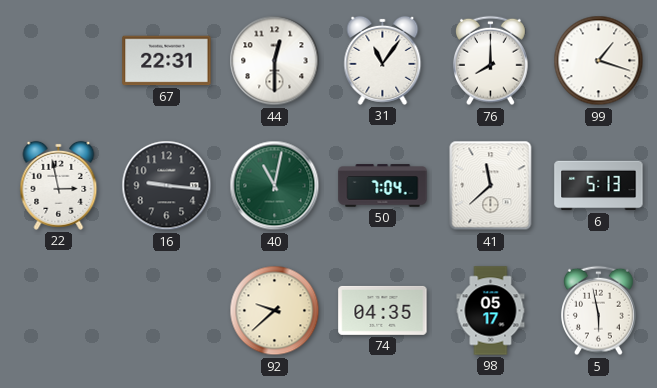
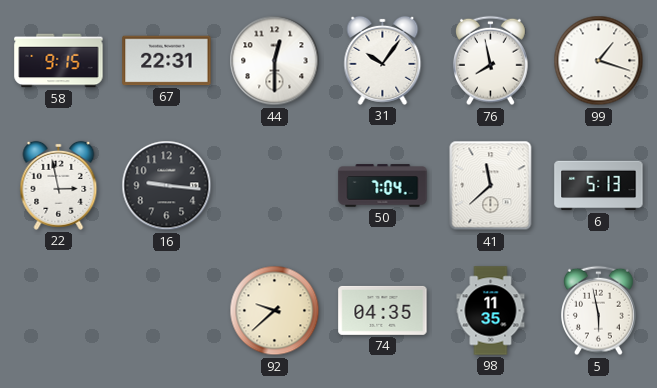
58: none -> 9:15 (59, 61)
31: 11:06 -> 10:06 (383, 60)
76: 8:00 -> 7:58 (491, 61)
40: 11:02 -> none (275, 186)
98: 05:17 -> 11:35 (491, 311)
